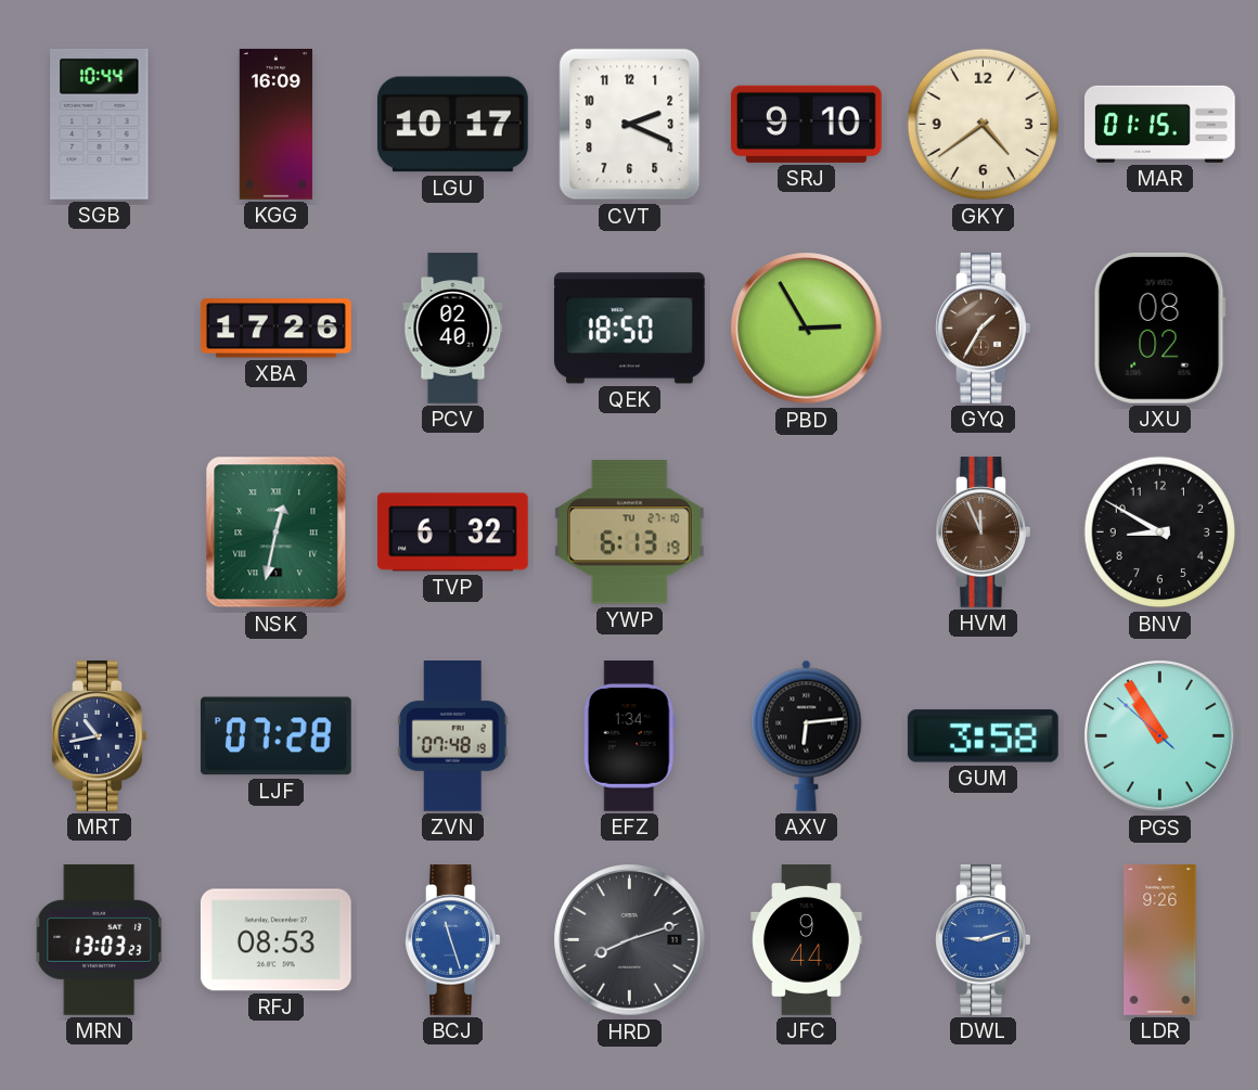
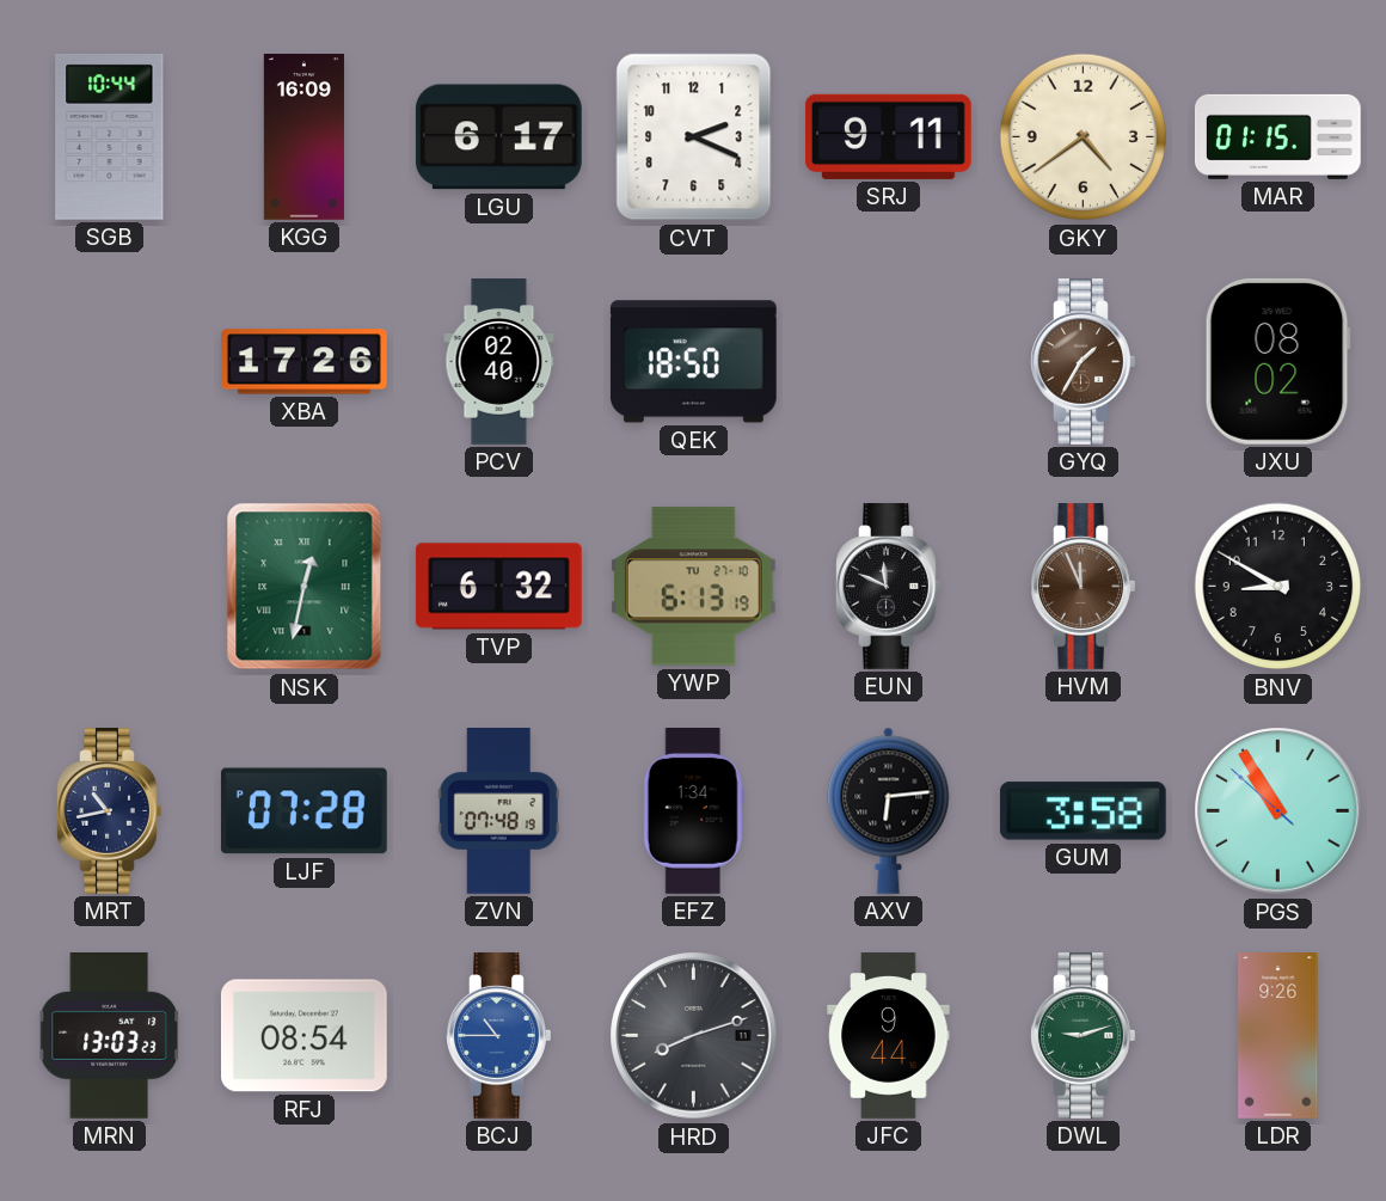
LGU: 10:17 -> 6:17 (498, 137)
SRJ: 9:10 -> 9:11 (888, 136)
PBD: 2:55 -> none (807, 329)
EUN: none -> 11:49 (889, 587)
RFJ: 08:53 -> 08:54 (303, 1036)
BCJ: 11:27 -> 10:45 (499, 1036)
DWL dial: blue -> green (1084, 1036)
